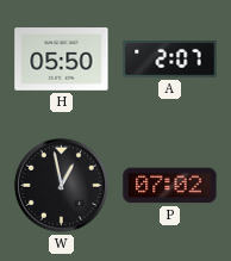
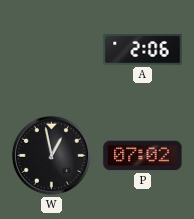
H: 05:50 -> none (62, 60)
A: 2:07 -> 2:06 (143, 50)
